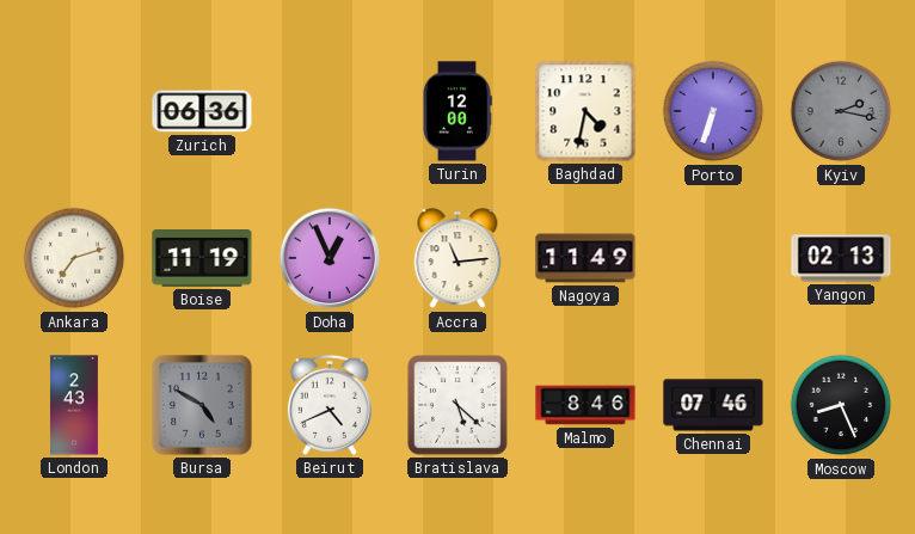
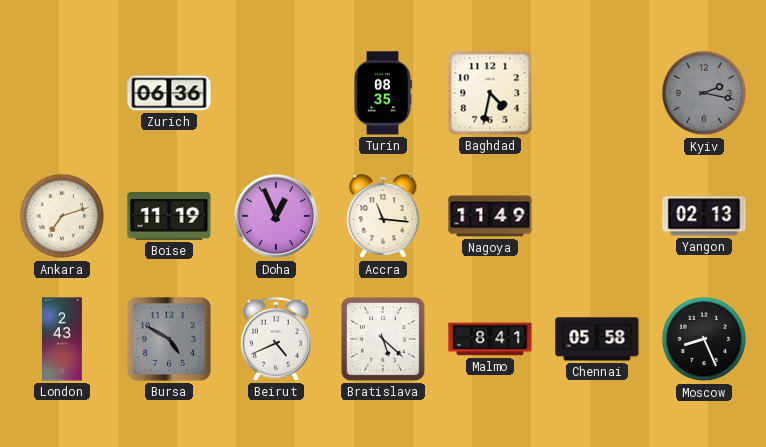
Turin: 12:00 -> 08:35 (382, 93)
Porto: 6:33 -> none (713, 111)
Accra: 11:14 -> 11:16 (383, 217)
Malmo: 8:46 -> 8:41 (490, 339)
Chennai: 07:46 -> 05:58 (597, 339)
